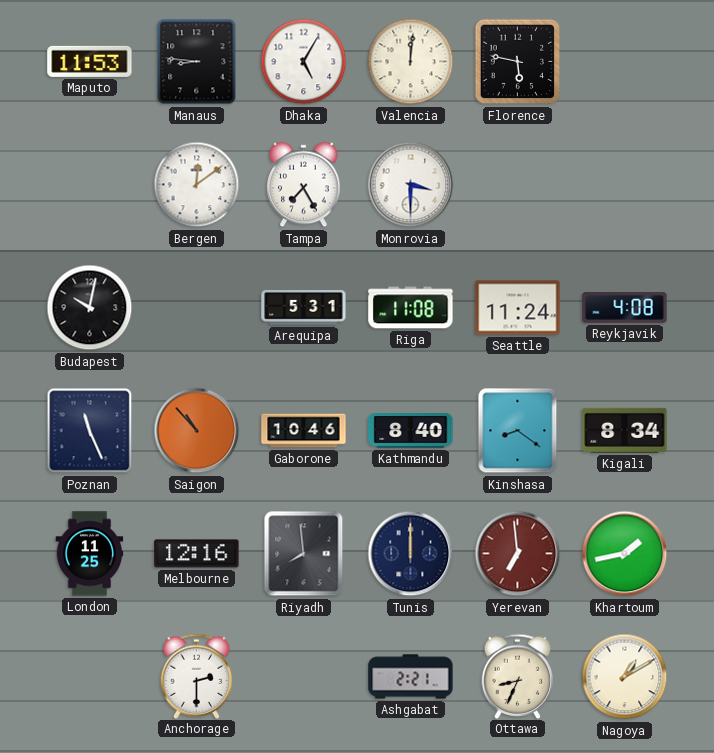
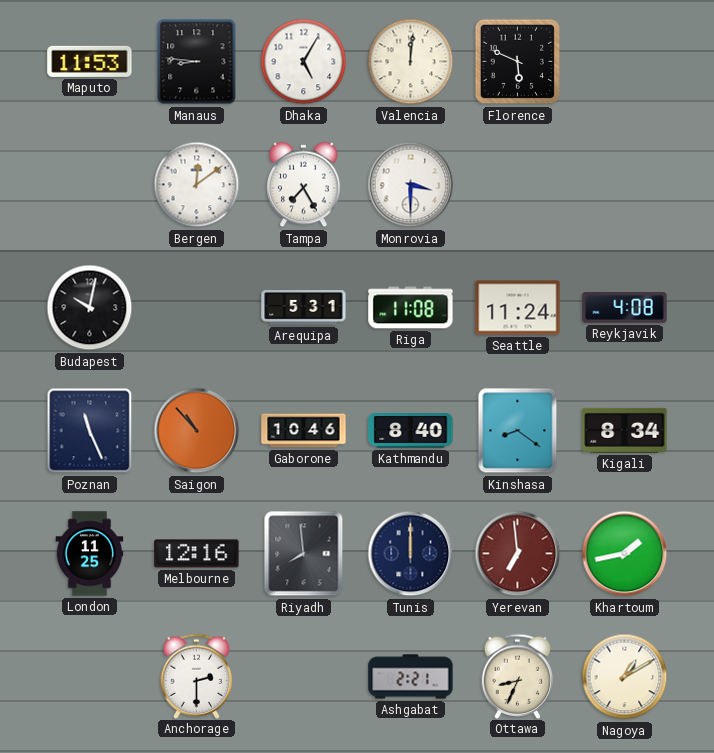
Florence: 5:47 -> 5:49 (518, 62)
